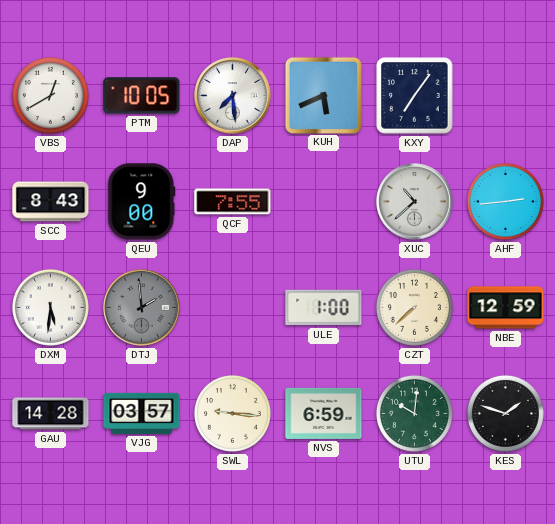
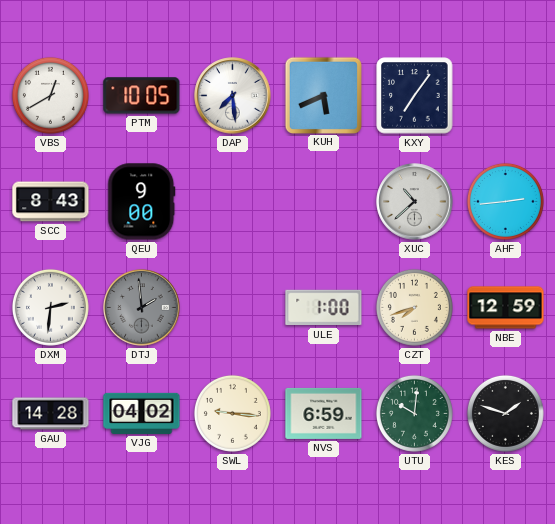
QCF: 7:55 -> none (233, 202)
DXM: 5:31 -> 2:31 (50, 307)
CZT: 7:38 -> 7:42 (414, 307)
VJG: 03:57 -> 04:02 (142, 413)
